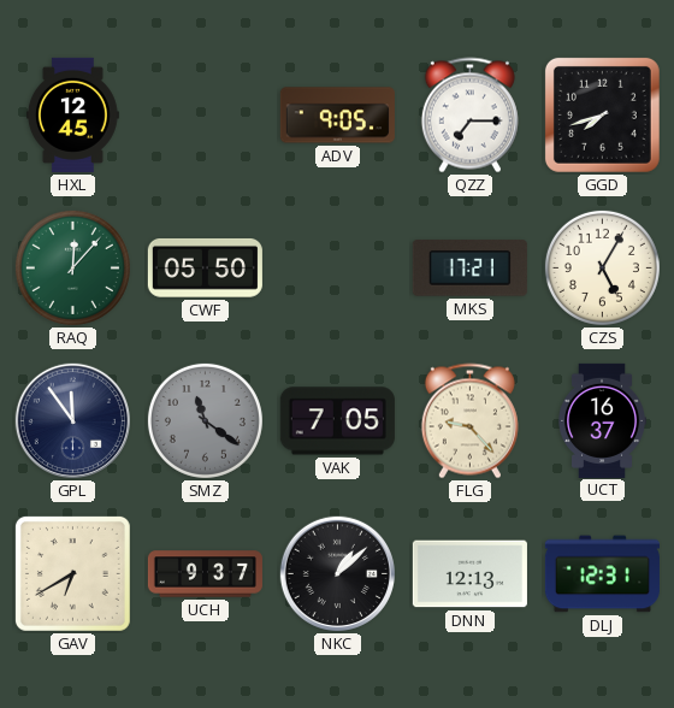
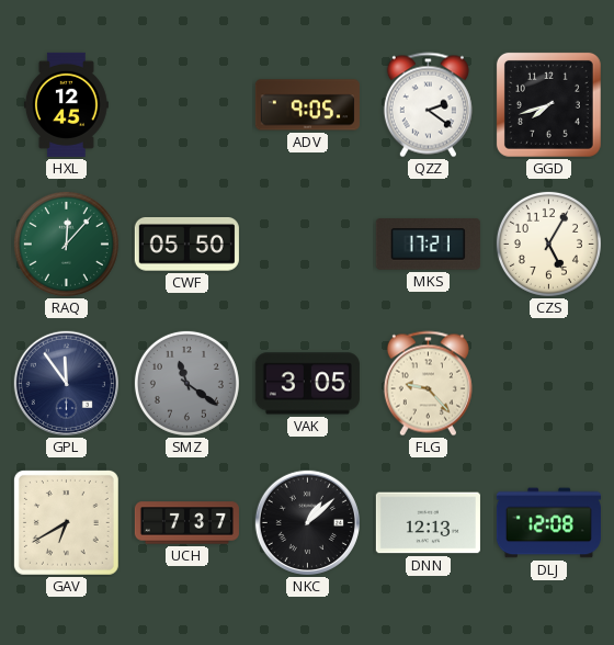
QZZ: 7:15 -> 2:21 (428, 105)
VAK: 7:05 -> 3:05 (307, 384)
UCT: 16:37 -> none (602, 420)
UCH: 9:37 -> 7:37 (186, 523)
DLJ: 12:31 -> 12:08 (548, 523)
